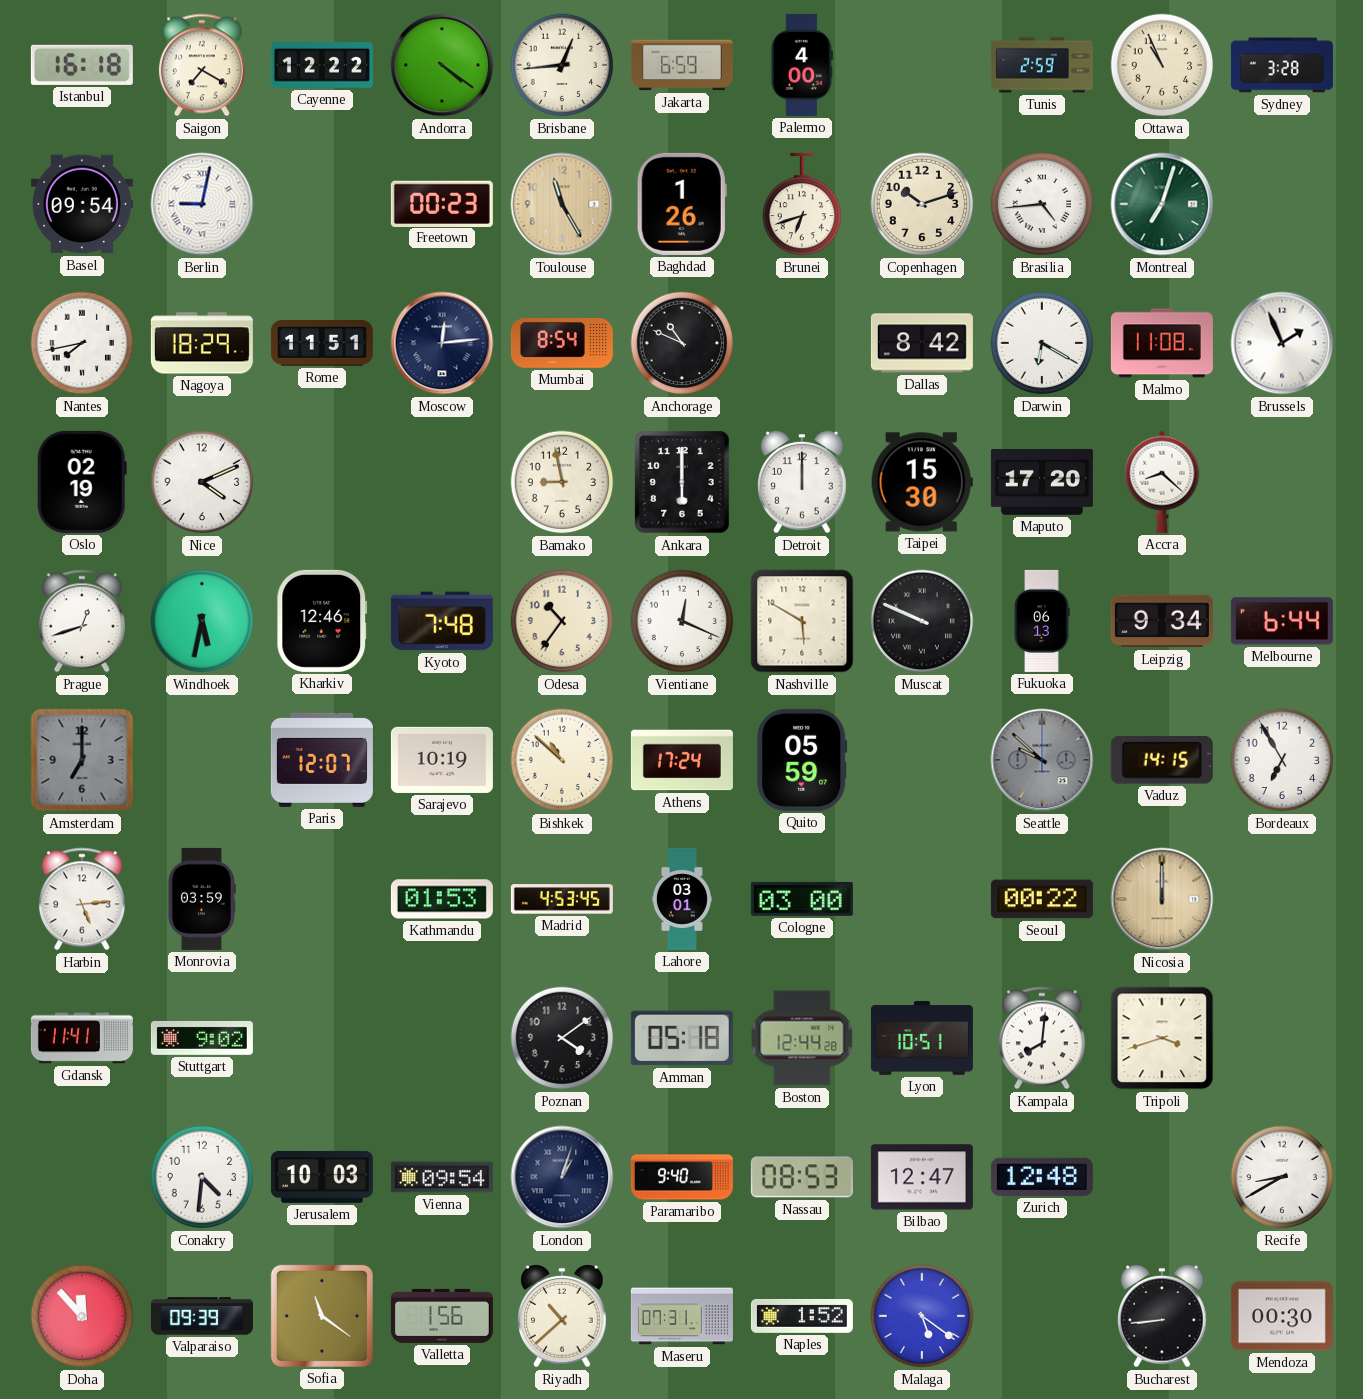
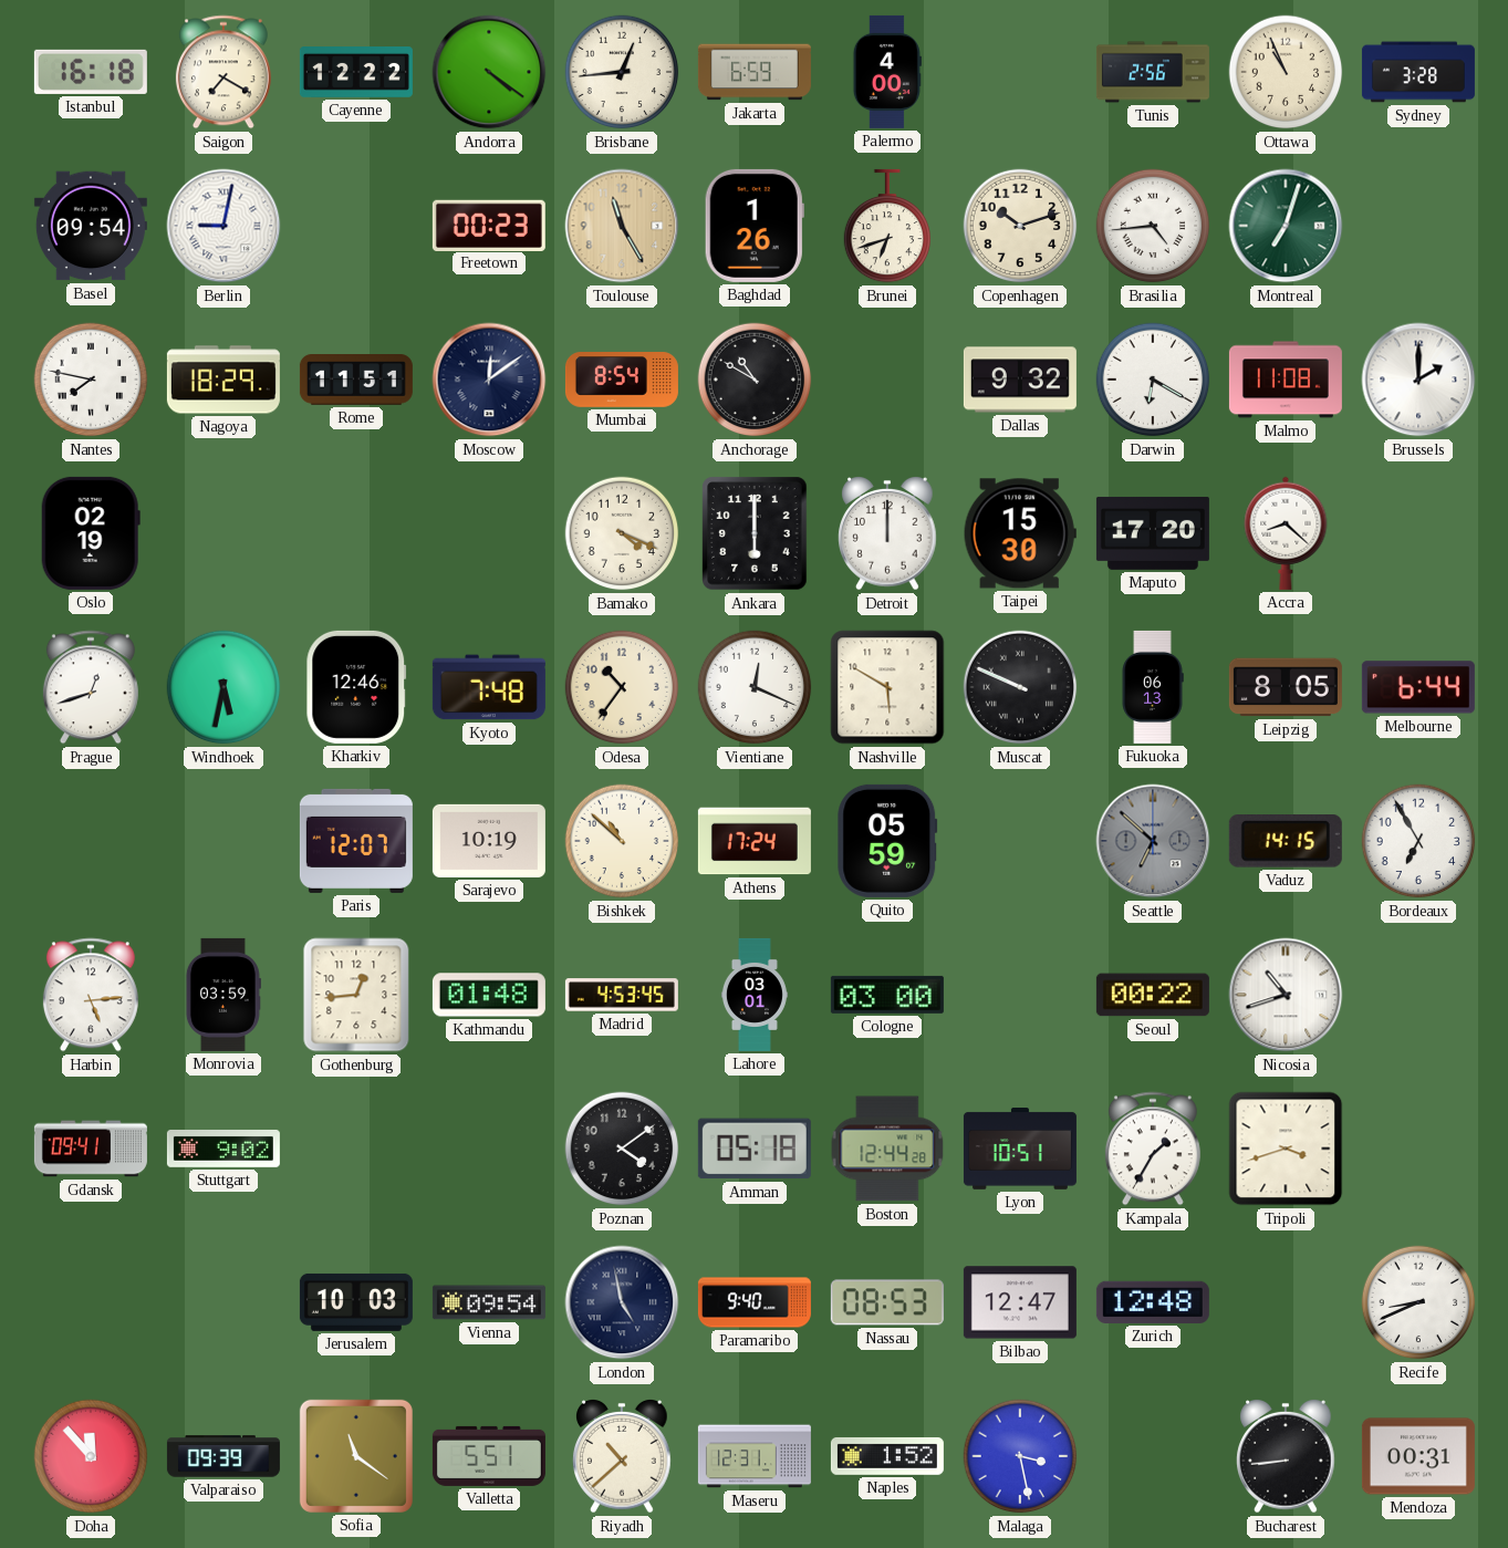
Tunis: 2:59 -> 2:56 (1153, 72)
Nantes: 7:43 -> 7:47 (91, 380)
Moscow: 12:14 -> 12:09 (489, 380)
Anchorage: 10:49 -> 10:50 (755, 380)
Dallas: 8:42 -> 9:32 (1020, 380)
Brussels: 1:56 -> 2:00 (1418, 380)
Nice: 4:11 -> none (202, 482)
Bamako: 8:58 -> 4:19 (622, 533)
Leipzig: 9:34 -> 8:05 (1286, 687)
Amsterdam: 7:00 -> none (82, 760)
Seattle: 9:52 -> 6:52 (1153, 841)
Gothenburg: none -> 12:44 (356, 995)
Kathmandu: 01:53 -> 01:48 (489, 995)
Nicosia: 12:00 -> 10:42 (1286, 995)
Nicosia dial: champagne -> white (1286, 995)
Gdansk: 11:41 -> 09:41 (91, 1149)
Kampala: 8:01 -> 1:35 (1153, 1149)
Conakry: 4:31 -> none (202, 1177)
London: 1:03 -> 4:58 (622, 1302)
Recife: 8:40 -> 8:41 (1418, 1302)
Valletta: 1:56 -> 5:51 (489, 1456)
Maseru: 07:31 -> 12:31 (755, 1456)
Malaga: 5:21 -> 3:28 (1020, 1456)
Mendoza: 00:30 -> 00:31 (1418, 1456)
